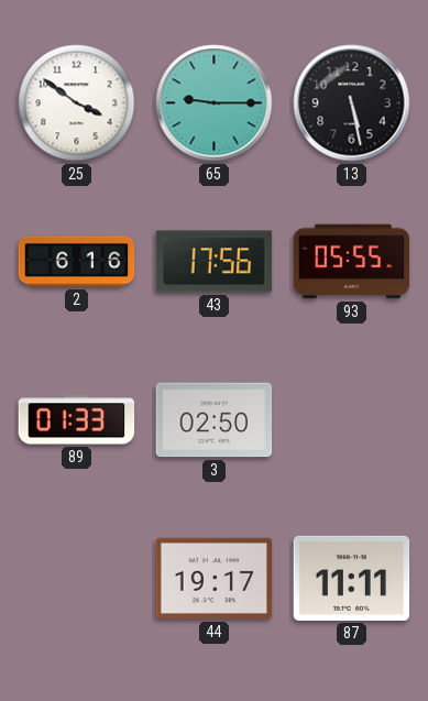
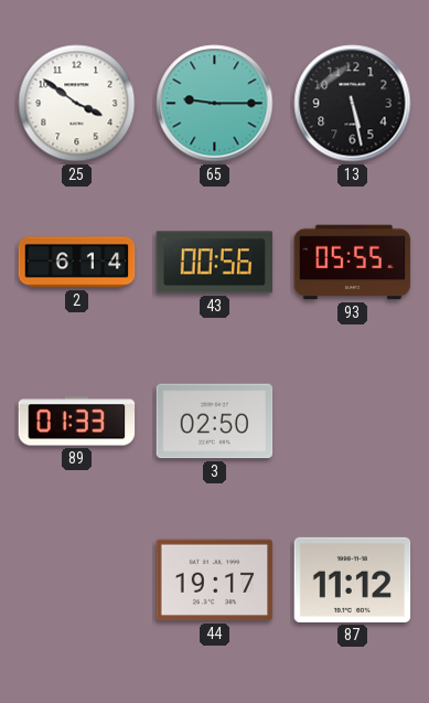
2: 6:16 -> 6:14 (77, 263)
43: 17:56 -> 00:56 (215, 263)
87: 11:11 -> 11:12 (353, 579)
